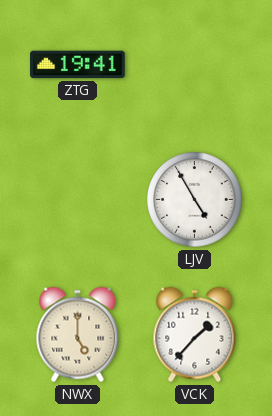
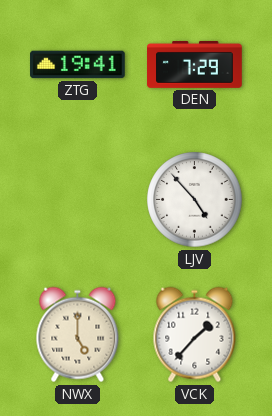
DEN: none -> 7:29 (195, 64)
LJV: 4:55 -> 4:53 (195, 200)
